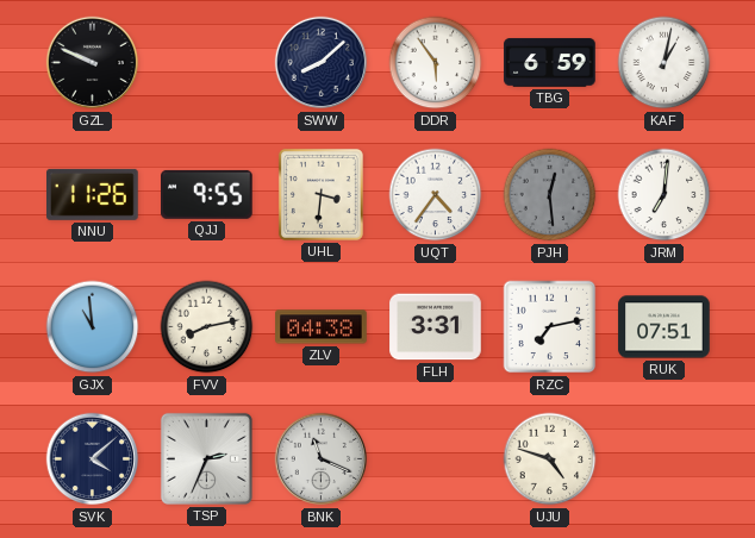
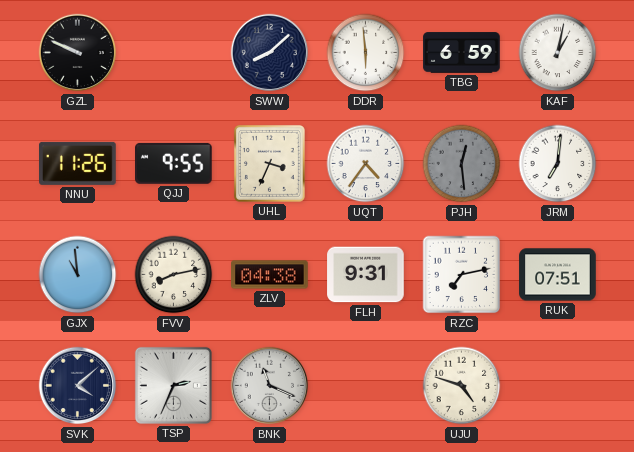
DDR: 5:54 -> 5:59 (366, 53)
UHL: 3:31 -> 3:34 (269, 163)
FLH: 3:31 -> 9:31 (366, 275)
